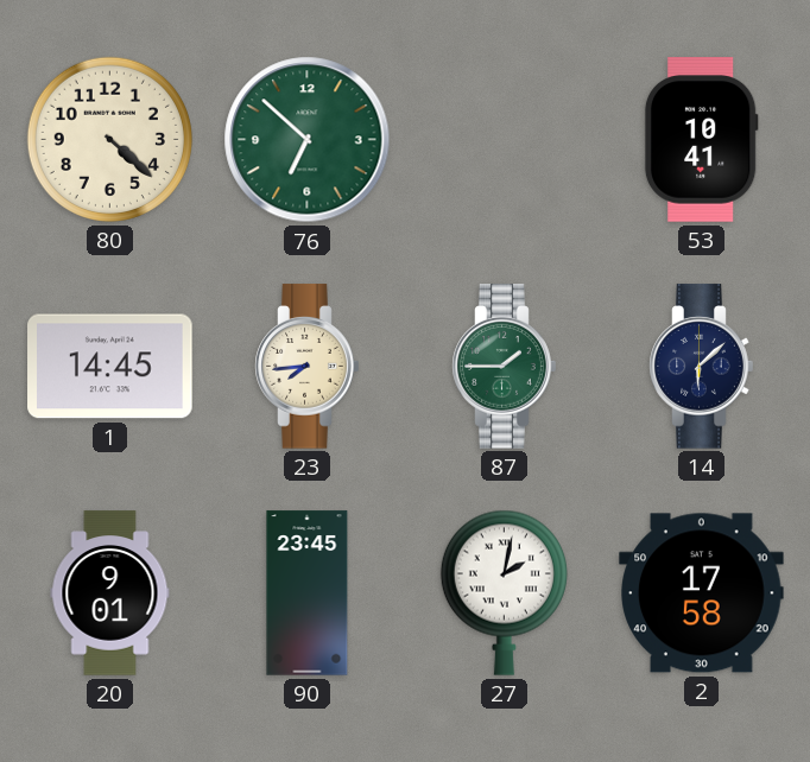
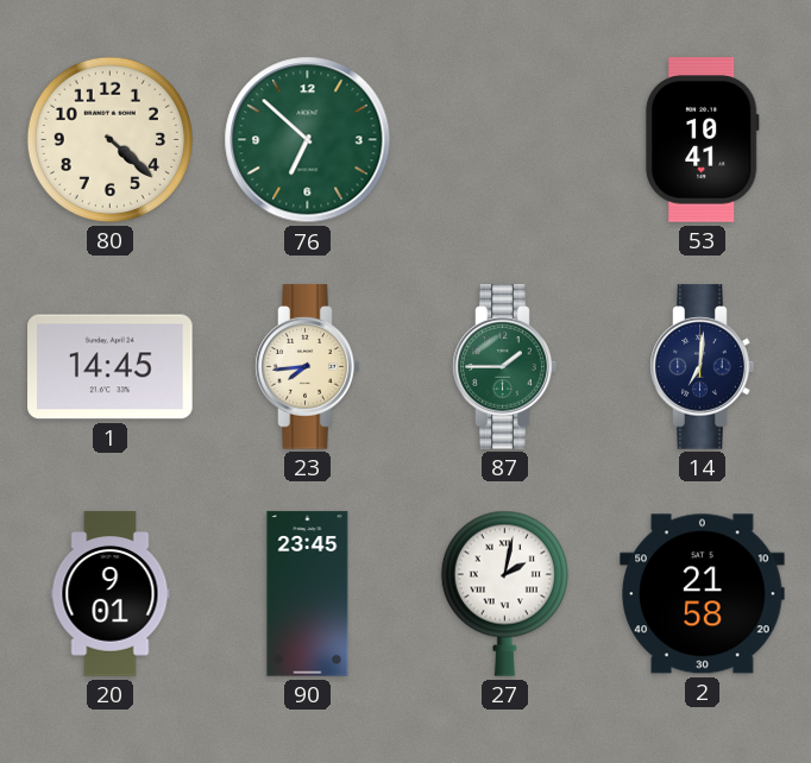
14: 6:08 -> 7:01 (703, 367)
2: 17:58 -> 21:58 (703, 594)
